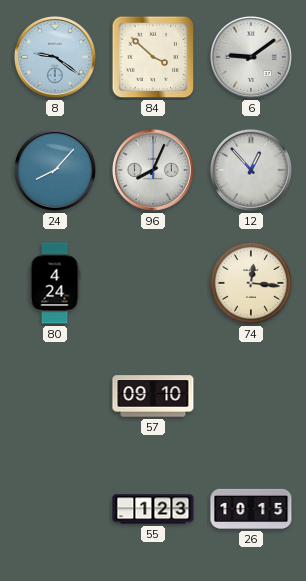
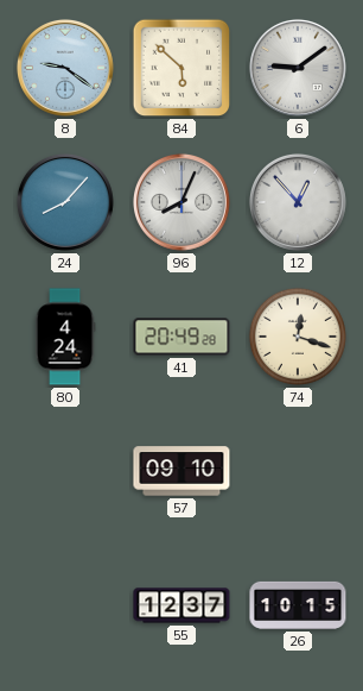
84: 3:52 -> 5:52 (181, 68)
41: none -> 20:49 (181, 337)
74: 12:16 -> 12:18 (298, 337)
55: 1:23 -> 12:37 (181, 605)
